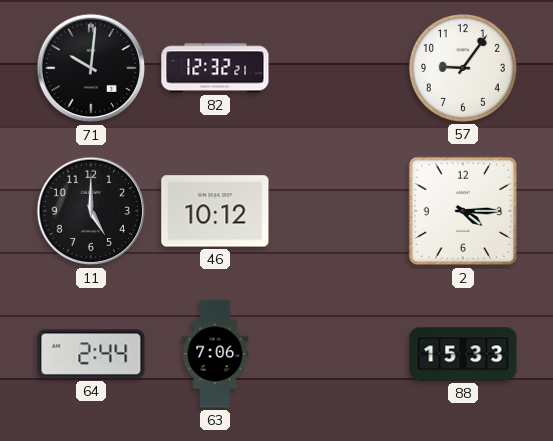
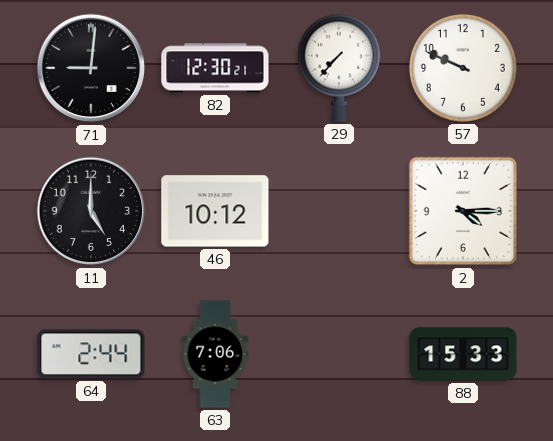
71: 10:01 -> 9:01 (91, 68)
82: 12:32 -> 12:30 (215, 68)
29: none -> 7:37 (339, 68)
57: 9:06 -> 9:49 (463, 68)
